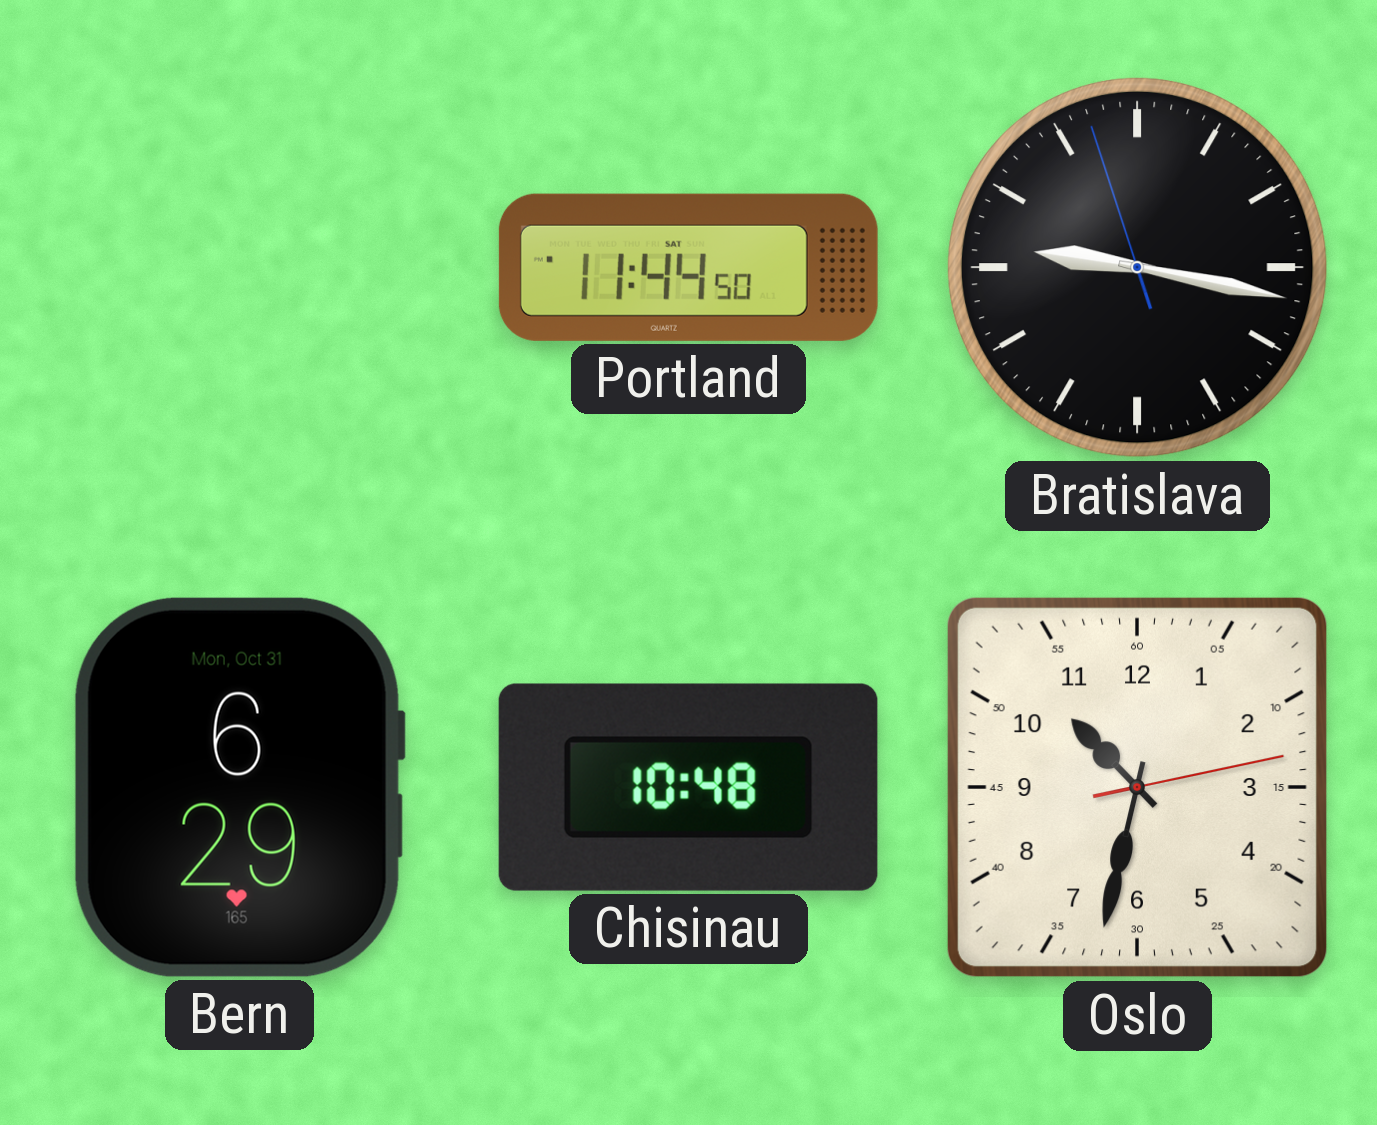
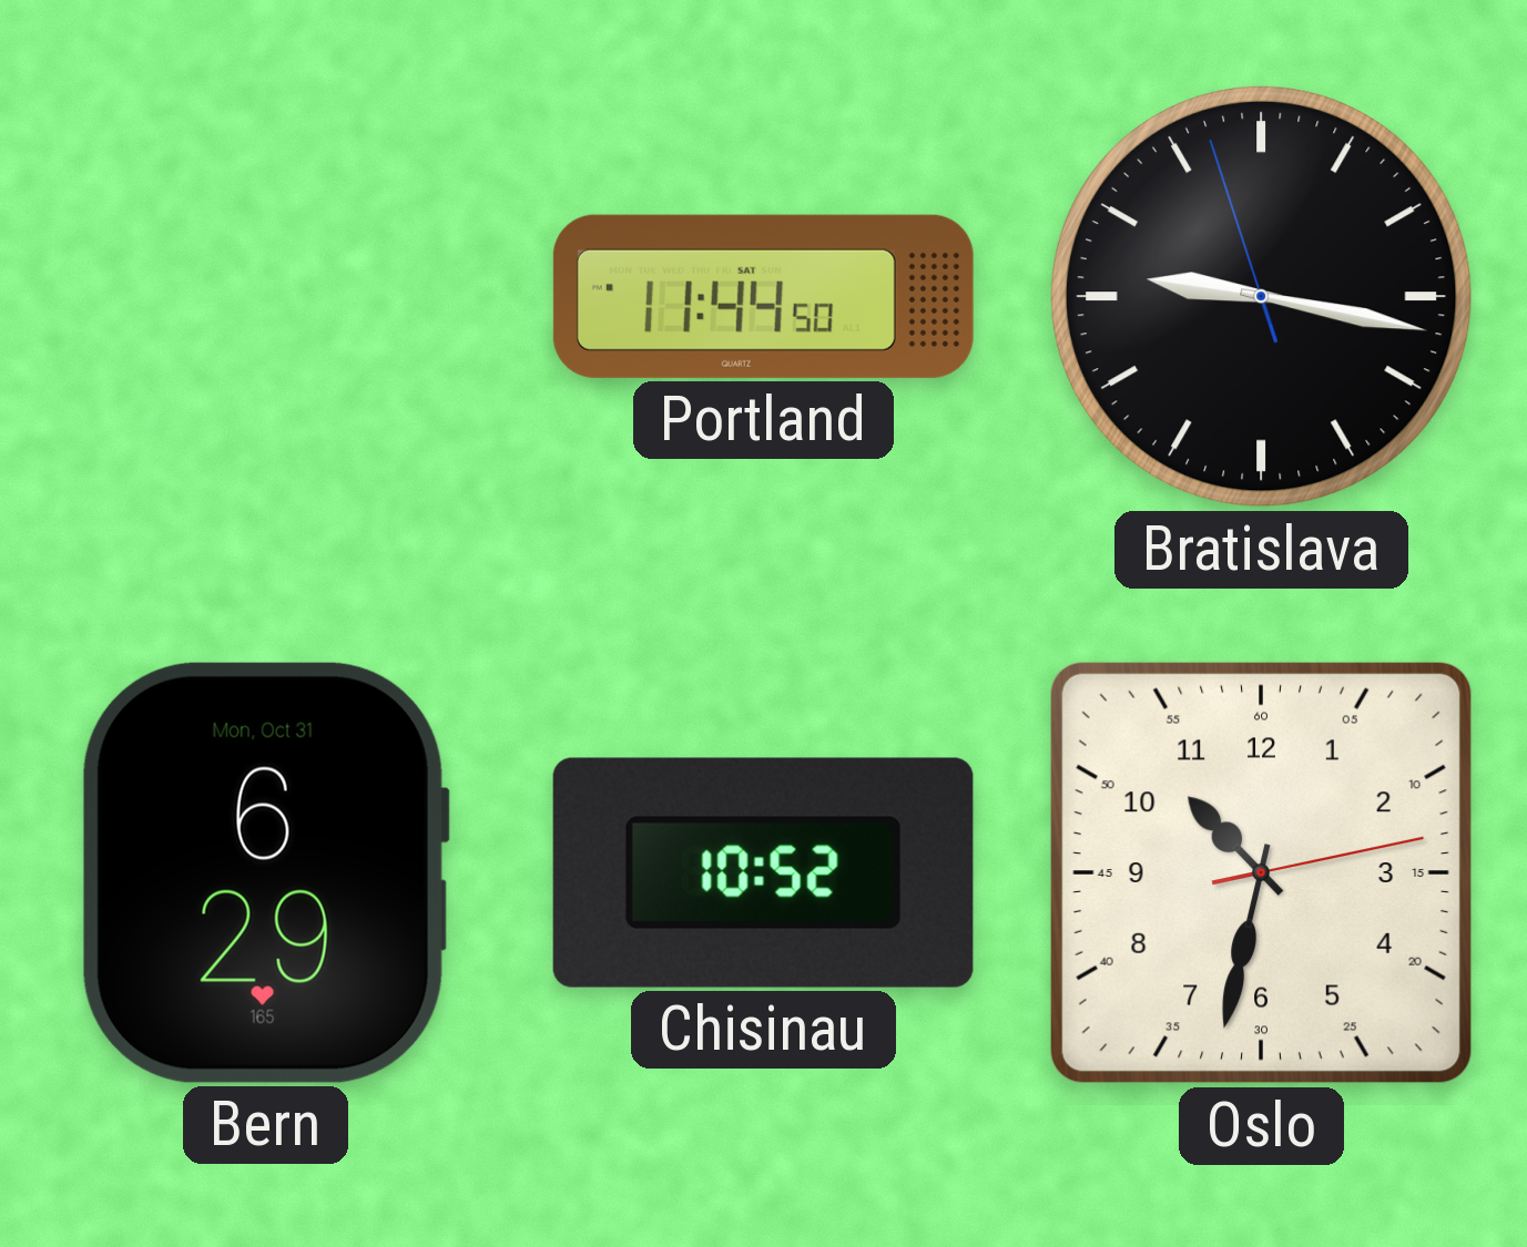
Chisinau: 10:48 -> 10:52 (763, 872)
